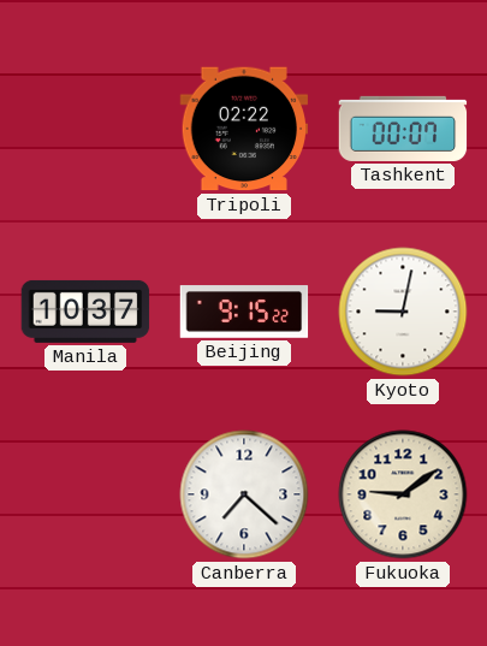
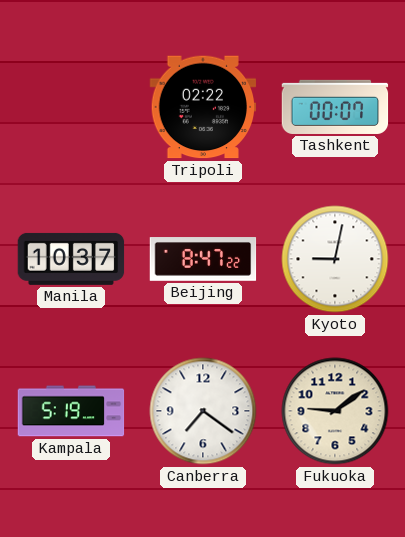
Beijing: 9:15 -> 8:47 (203, 259)
Kampala: none -> 5:19 (71, 411)
Canberra: 7:22 -> 7:21 (203, 411)
